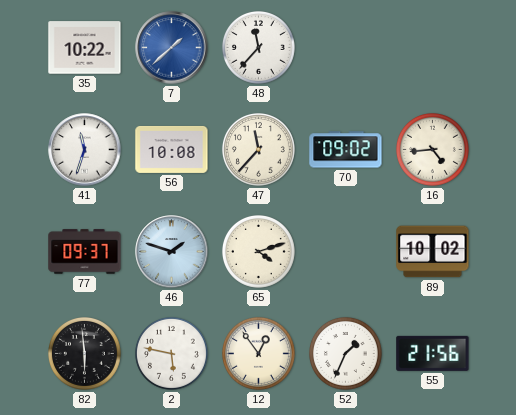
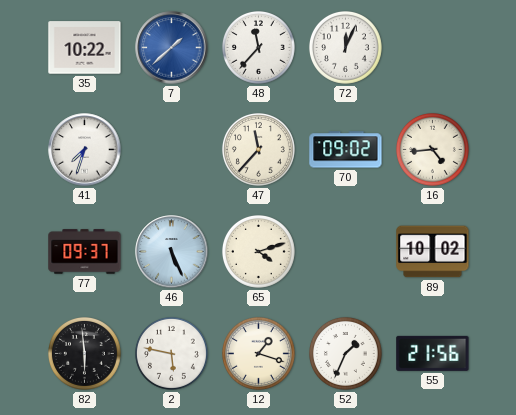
72: none -> 12:04 (346, 48)
41: 11:33 -> 7:33 (85, 150)
56: 10:08 -> none (172, 149)
46: 1:48 -> 5:26 (172, 252)
12: 12:54 -> 1:18 (259, 354)
